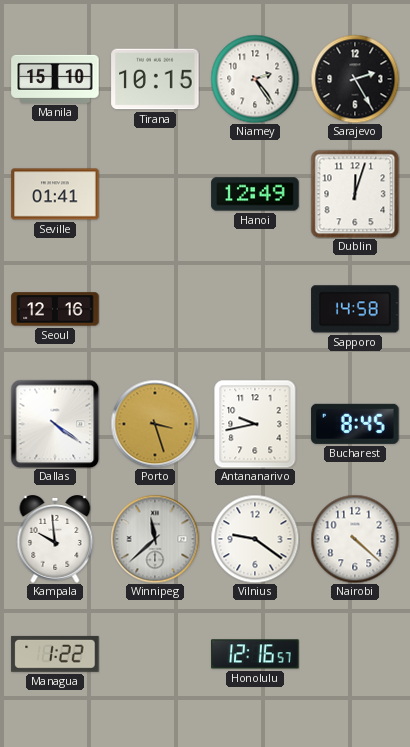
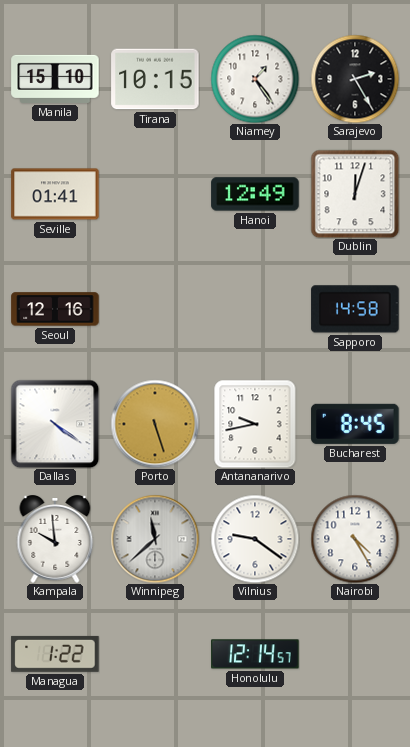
Niamey: 2:24 -> 1:24 (255, 79)
Porto: 3:27 -> 5:27 (155, 424)
Nairobi: 4:22 -> 4:25 (355, 539)
Honolulu: 12:16 -> 12:14 (255, 654)
